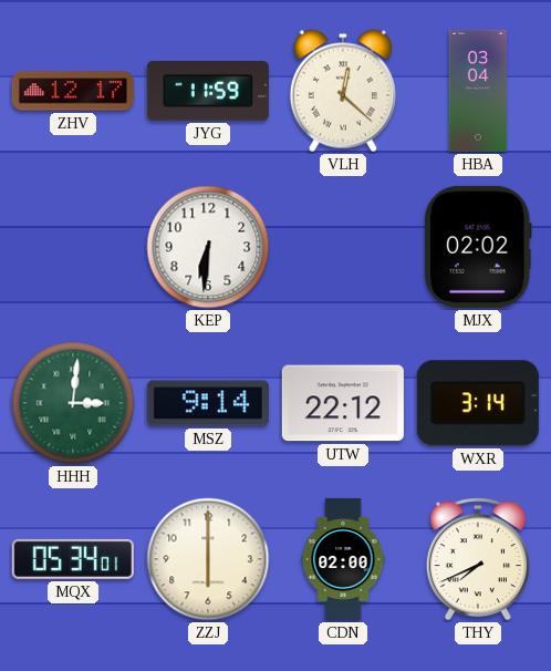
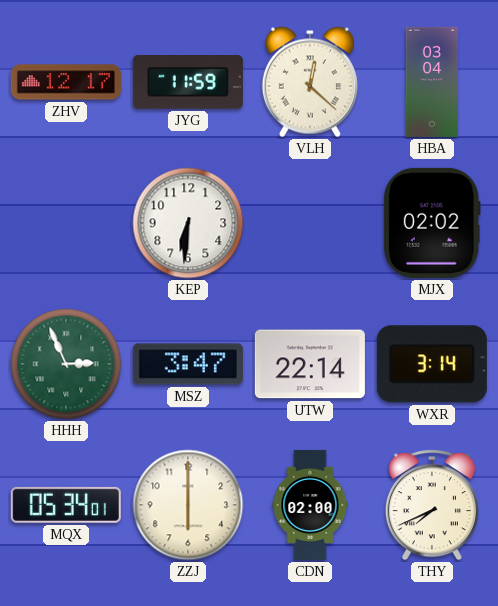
HHH: 3:01 -> 2:56 (66, 364)
MSZ: 9:14 -> 3:47 (188, 364)
UTW: 22:12 -> 22:14 (310, 364)
